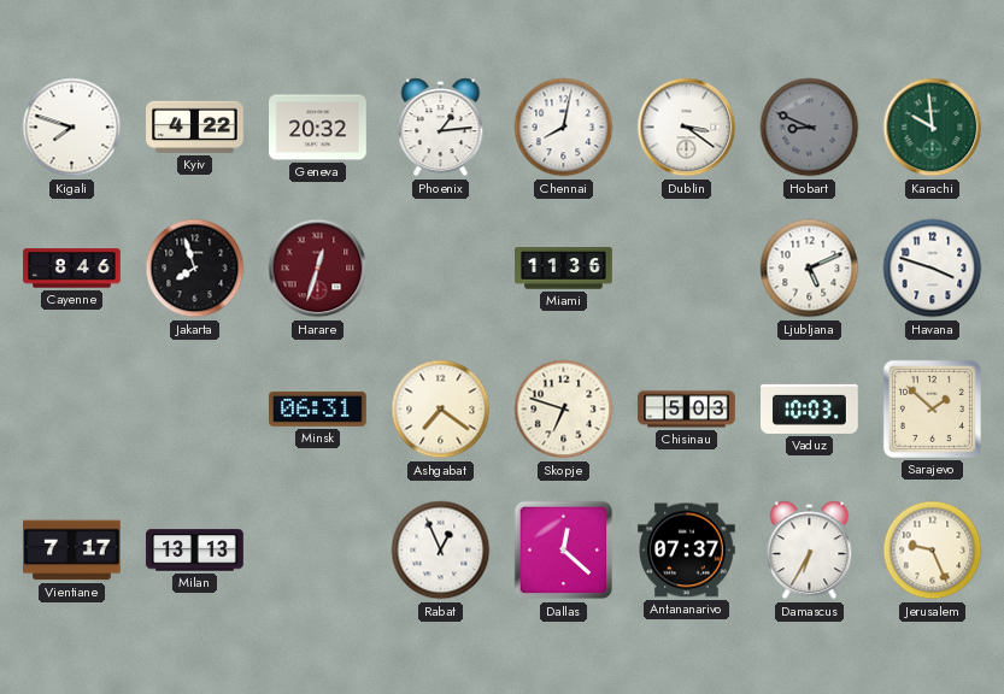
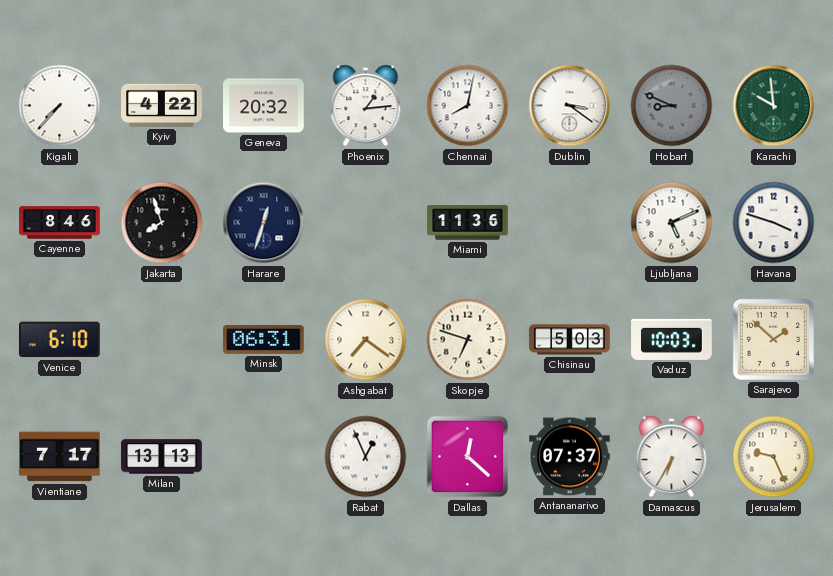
Kigali: 7:48 -> 7:37 (60, 106)
Harare dial: burgundy -> navy (264, 223)
Venice: none -> 6:10 (59, 340)
